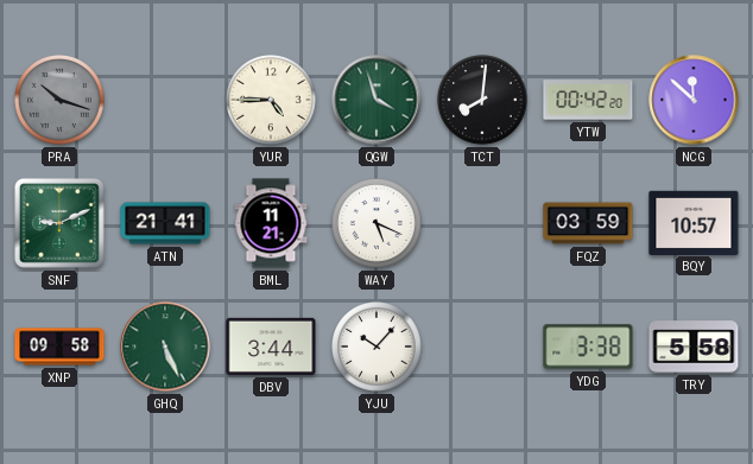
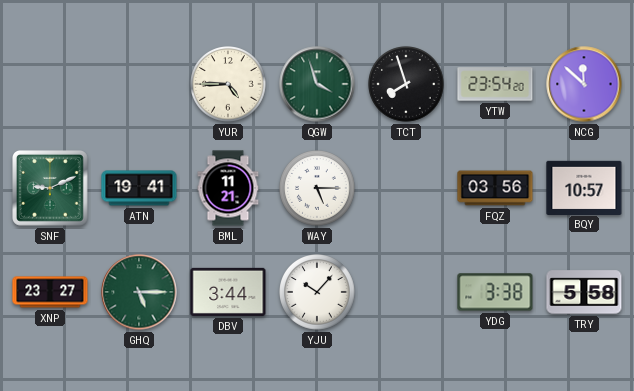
PRA: 10:18 -> none (59, 100)
TCT: 8:01 -> 7:57 (406, 84)
YTW: 00:42 -> 23:54 (495, 84)
ATN: 21:41 -> 19:41 (139, 188)
WAY: 5:19 -> 5:15 (317, 188)
FQZ: 03:59 -> 03:56 (495, 188)
XNP: 09:58 -> 23:27 (50, 292)
GHQ: 5:26 -> 5:15 (139, 292)
